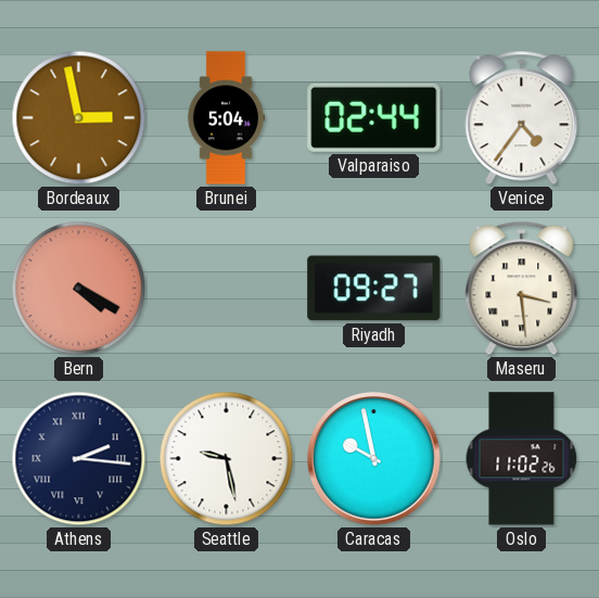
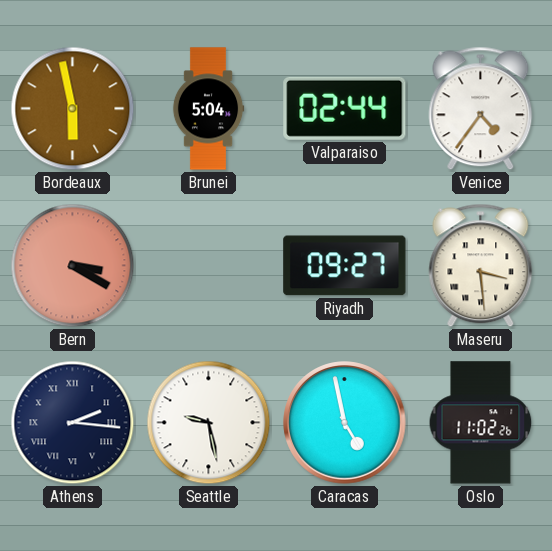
Bordeaux: 2:58 -> 5:58 (73, 109)
Bern: 4:20 -> 3:20 (73, 266)
Caracas: 9:58 -> 4:58 (345, 423)
